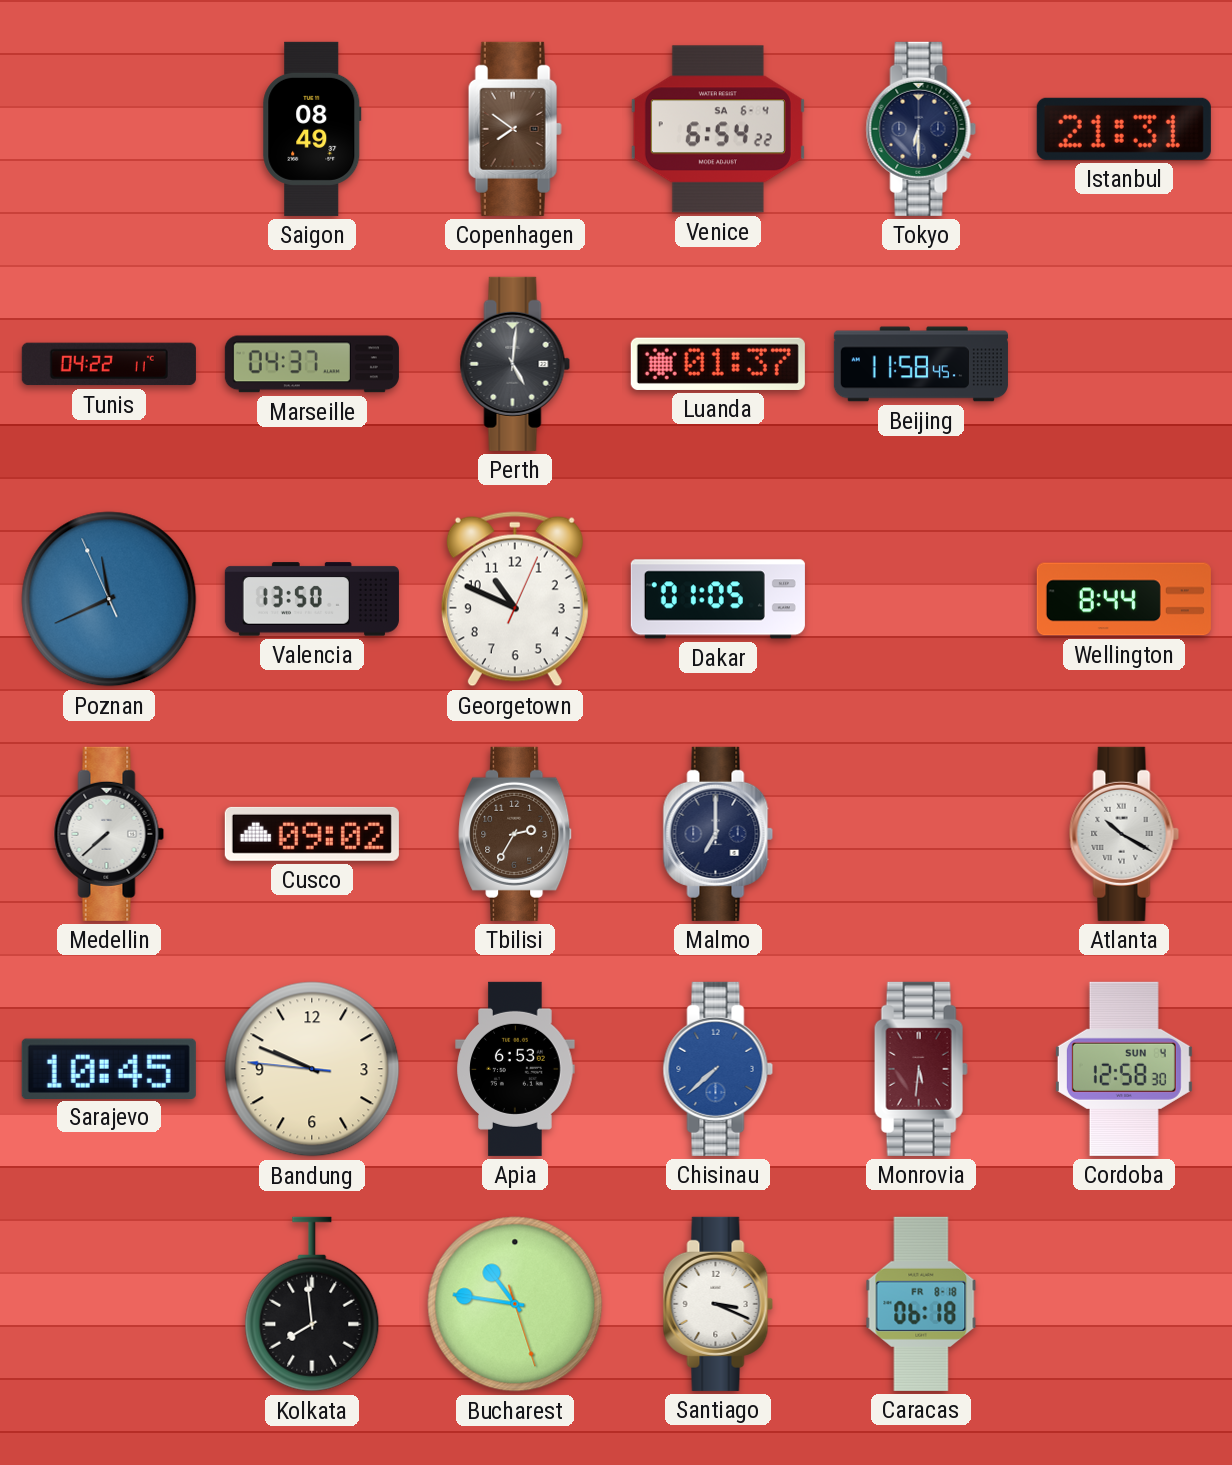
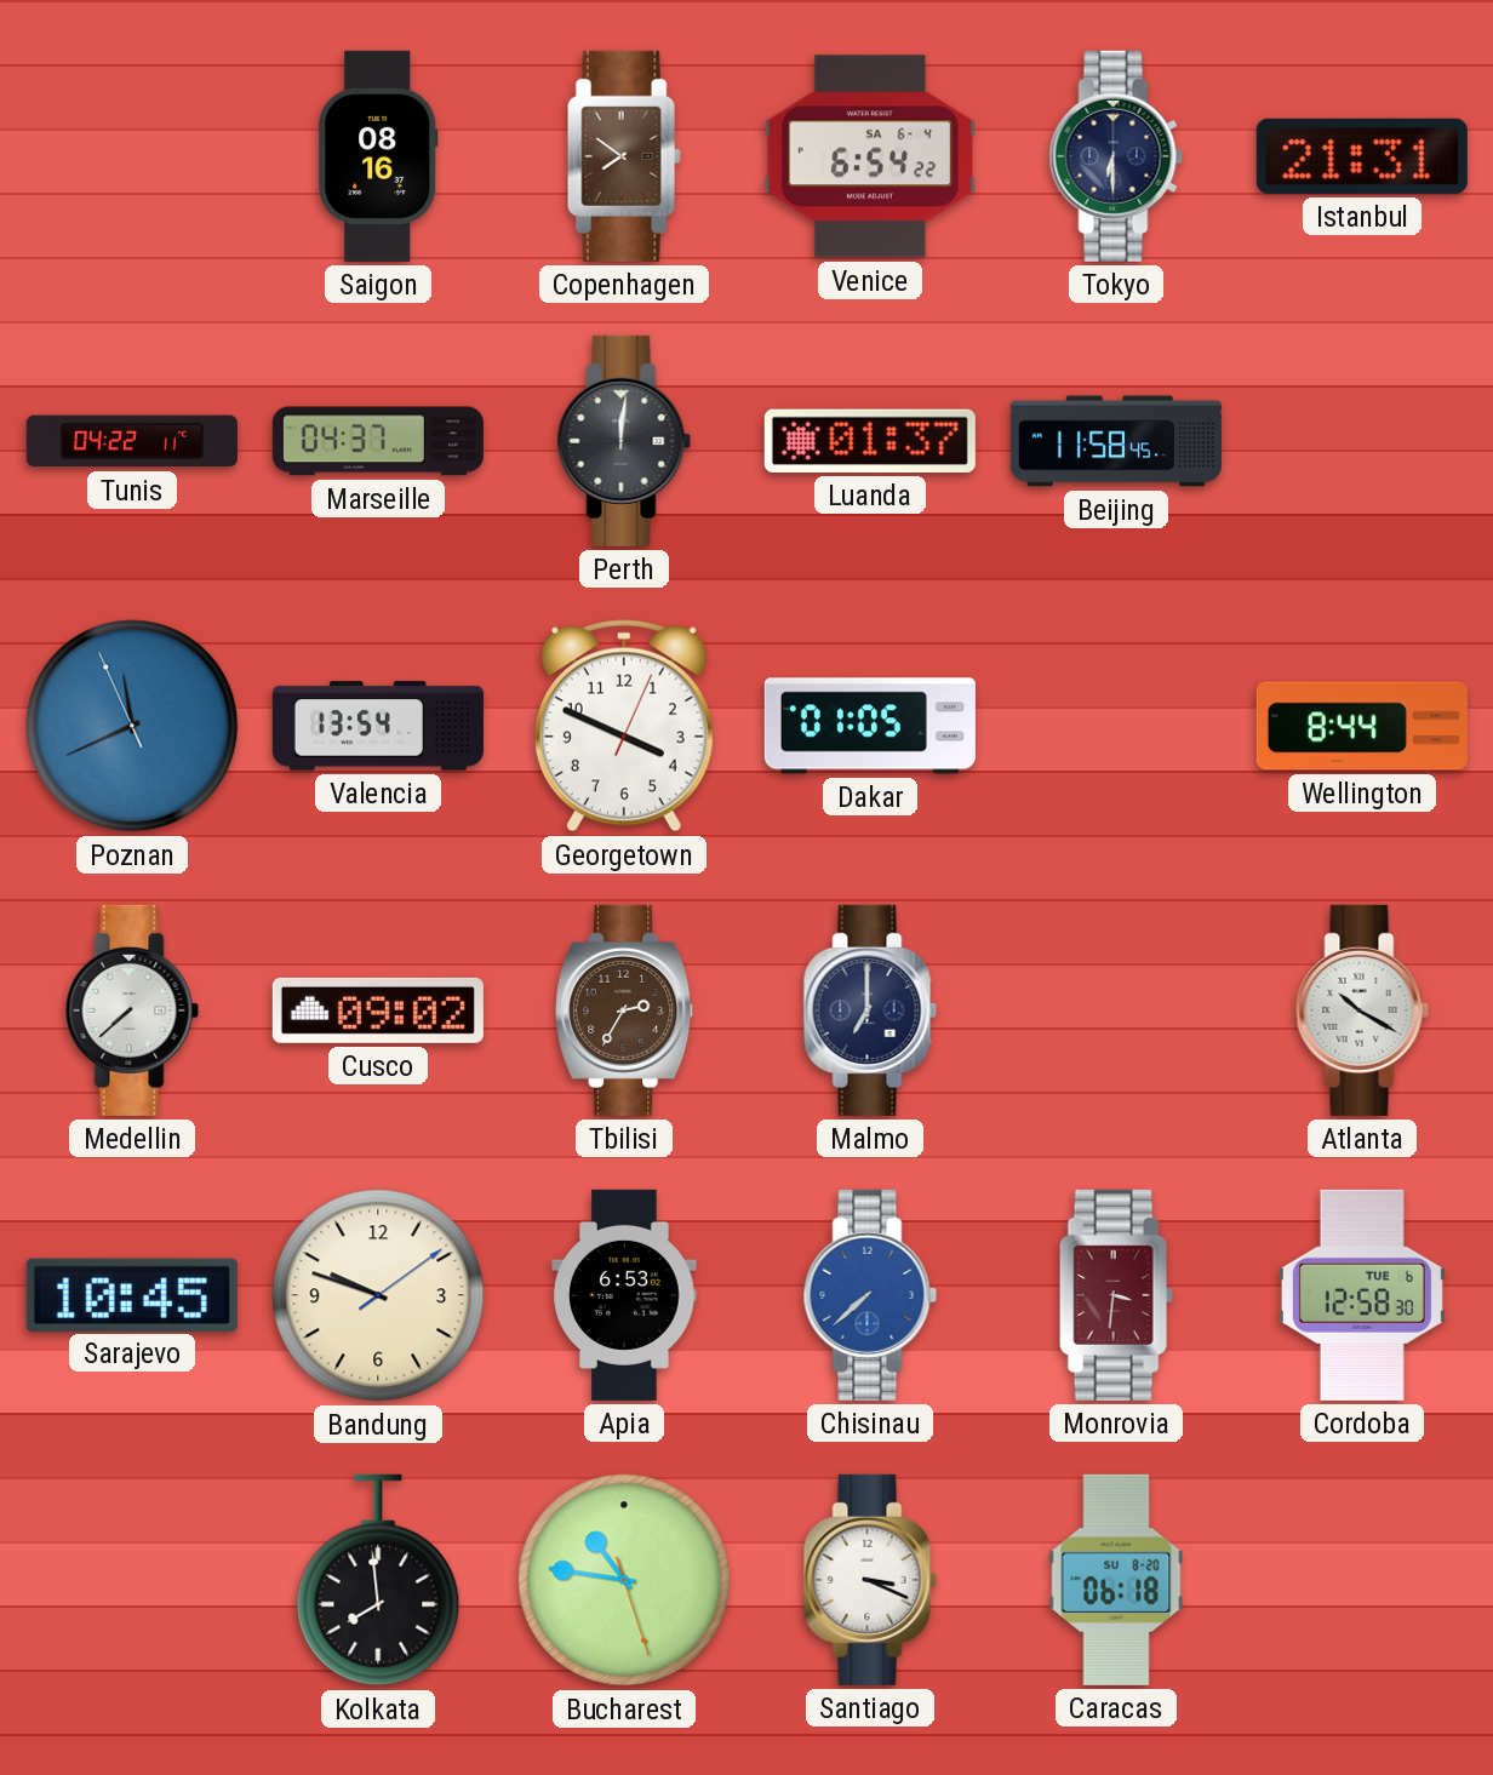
Saigon: 08:49 -> 08:16 (378, 156)
Perth: 5:01 -> 12:01 (624, 441)
Valencia: 13:50 -> 13:54 (378, 726)
Georgetown: 10:49 -> 3:49 (624, 726)
Bandung: 9:48:46 -> 9:48:09 (378, 1295)
Monrovia: 5:31 -> 3:31 (1116, 1295)
Cordoba date: SUN 4 -> TUE 6 (1362, 1295)
Caracas date: FR 8-18 -> SU 8-20 (1116, 1580)
